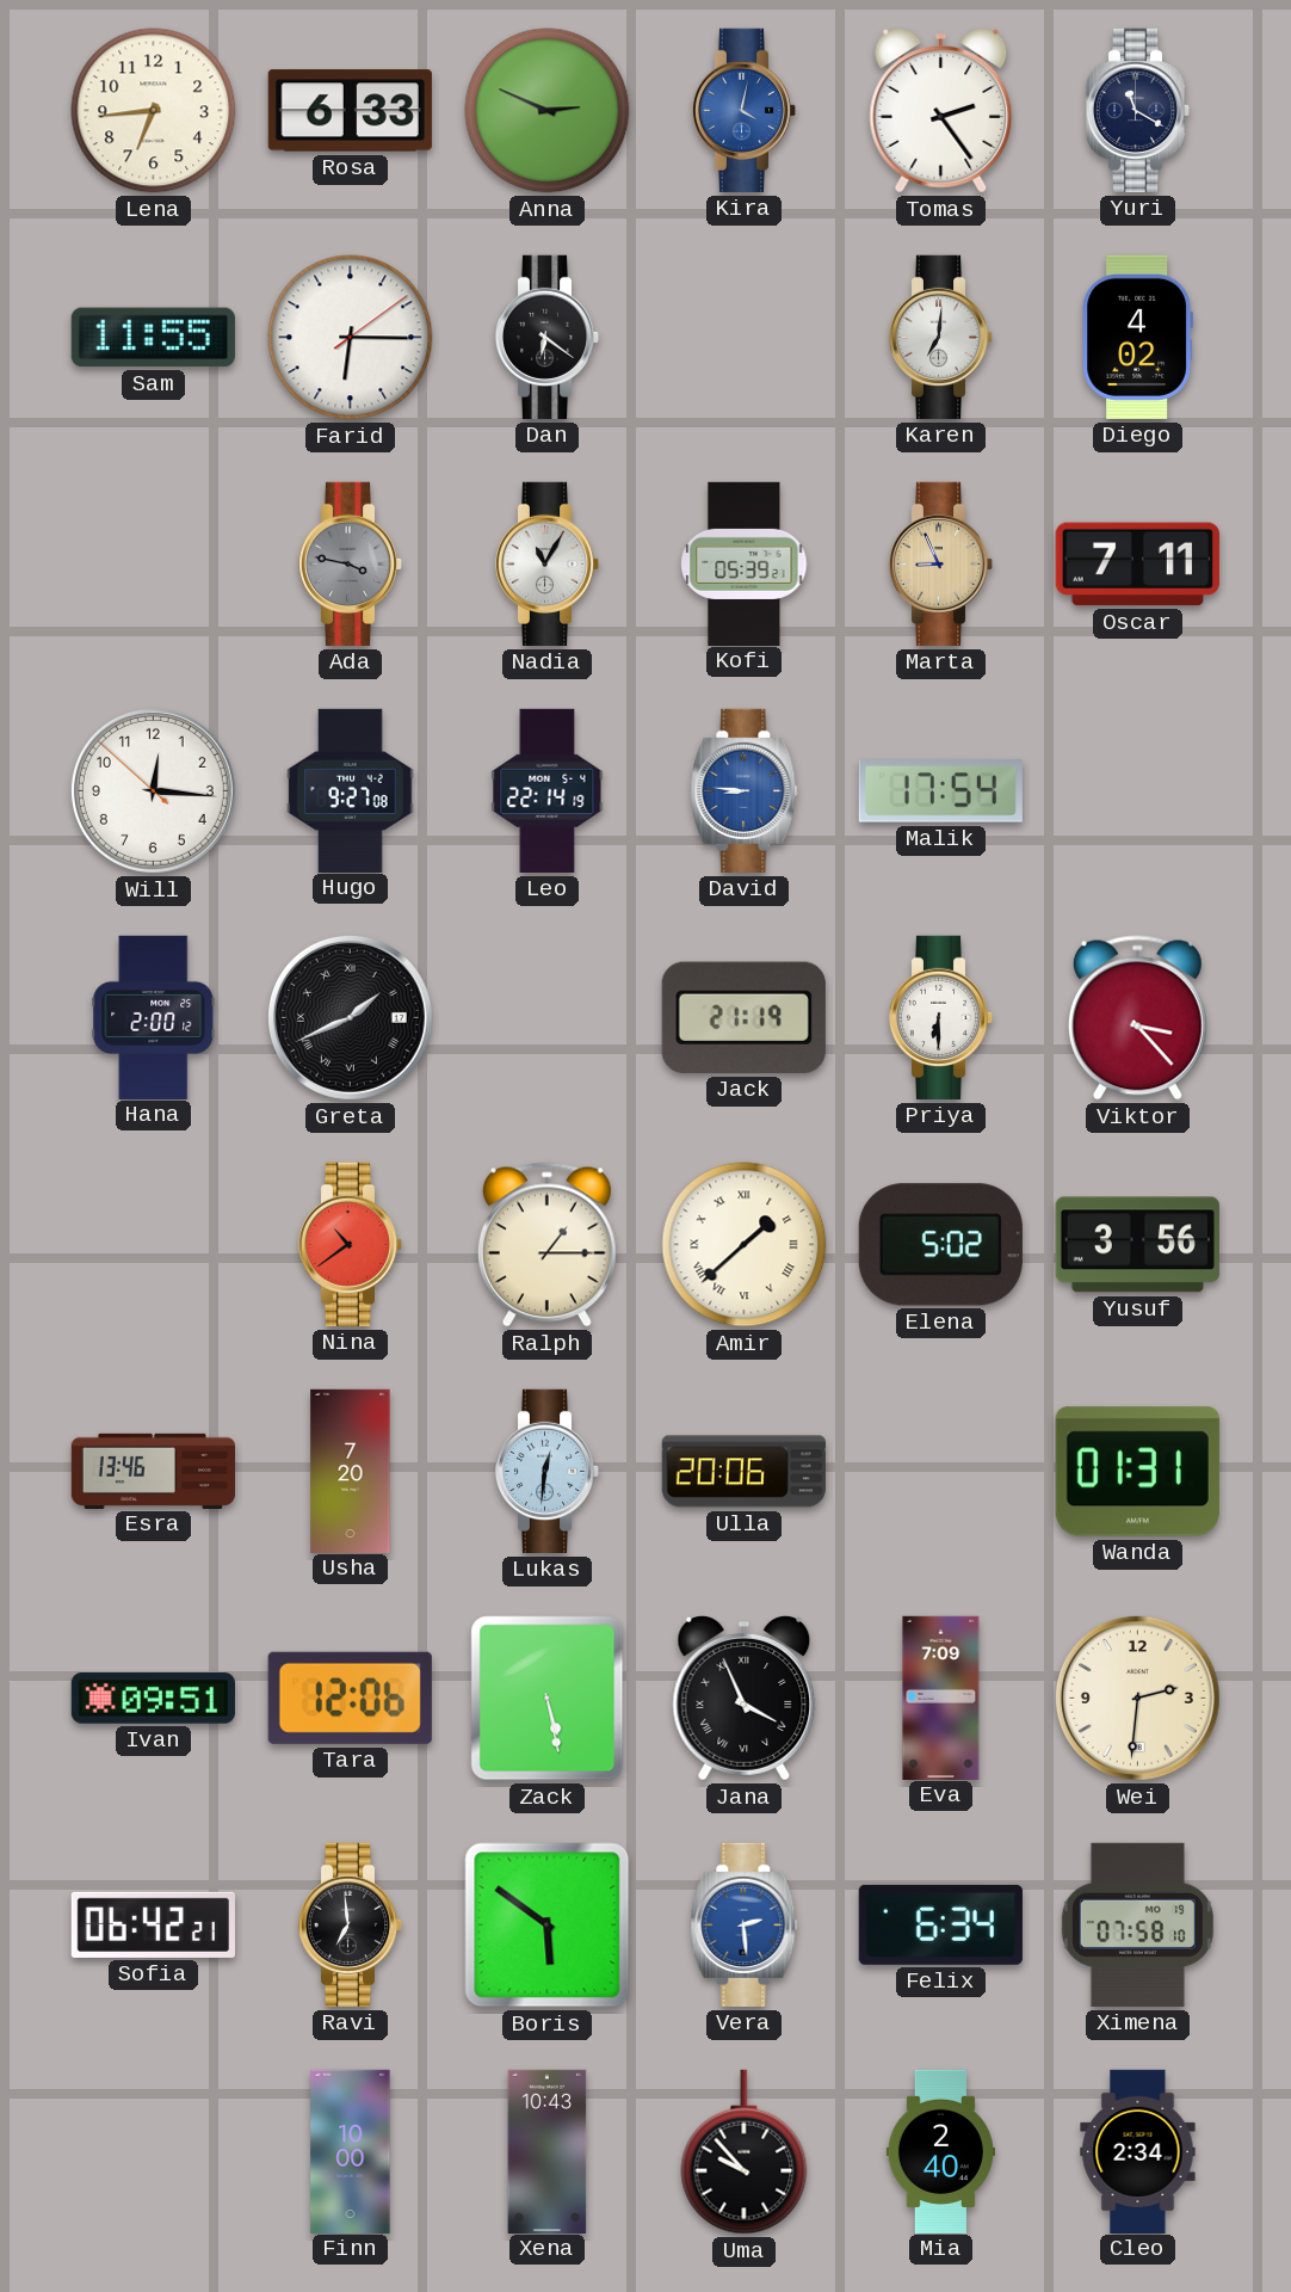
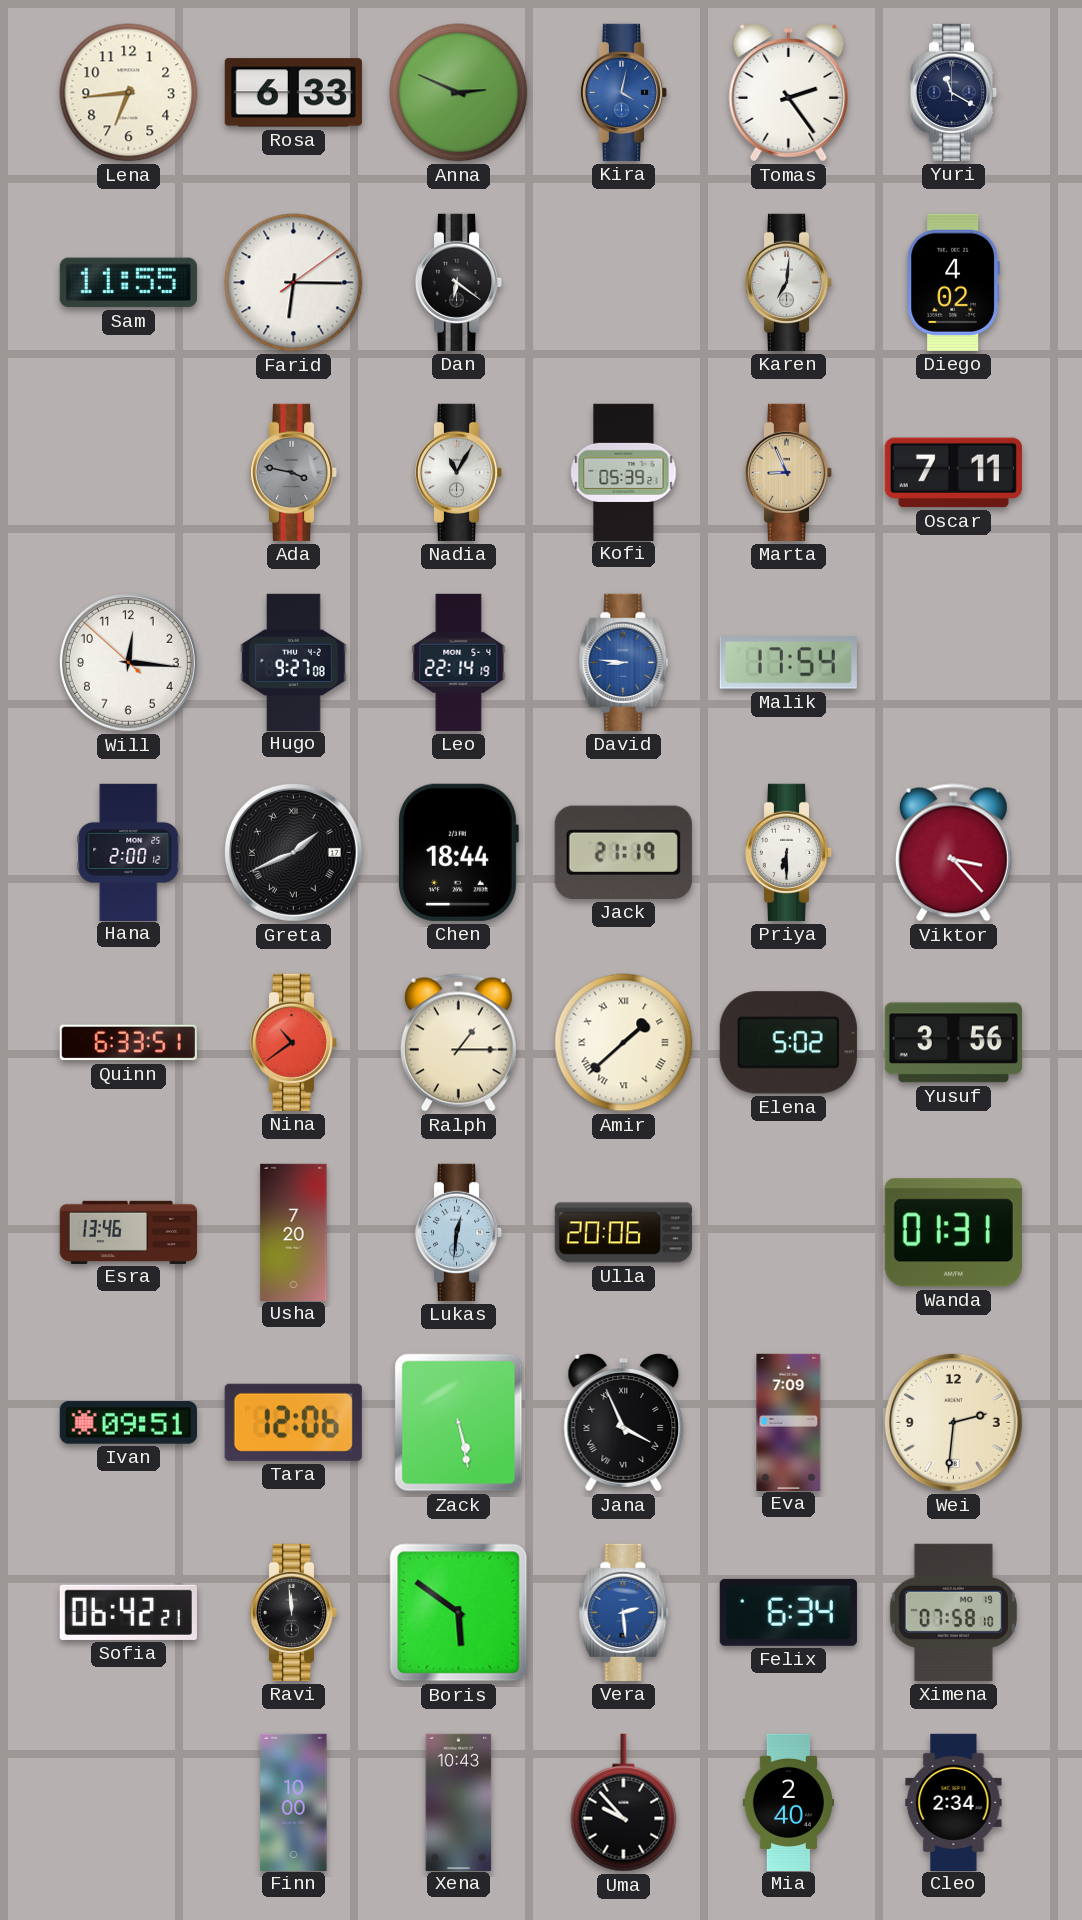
Chen: none -> 18:44 (459, 852)
Quinn: none -> 6:33 (128, 1043)
Ravi: 6:59 -> 11:59 (294, 1612)
